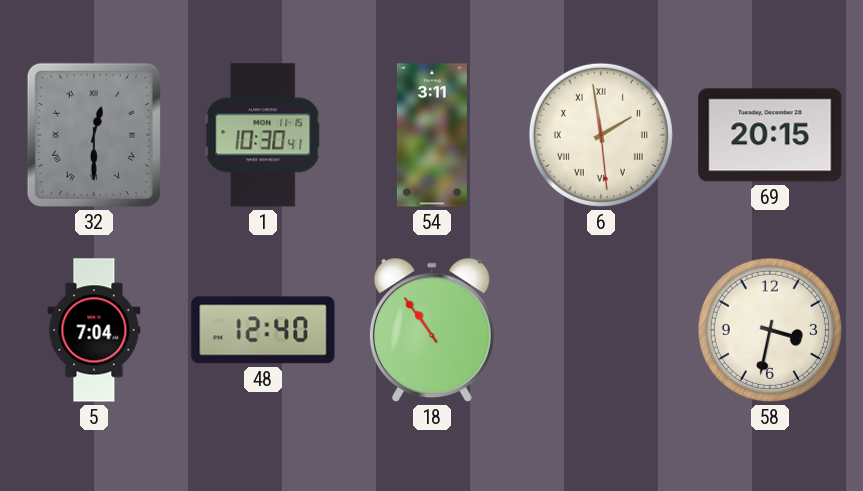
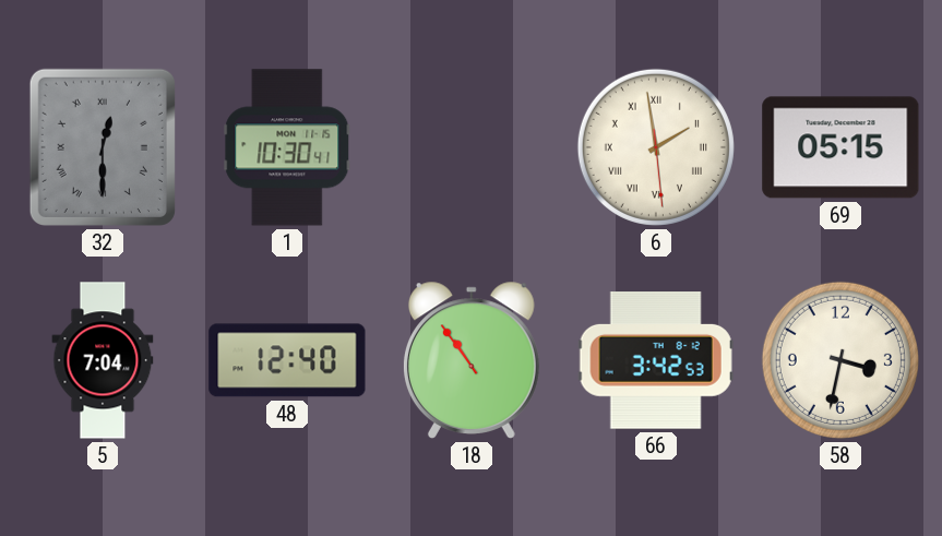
54: 3:11 -> none (432, 135)
69: 20:15 -> 05:15 (840, 147)
66: none -> 3:42 (656, 361)
